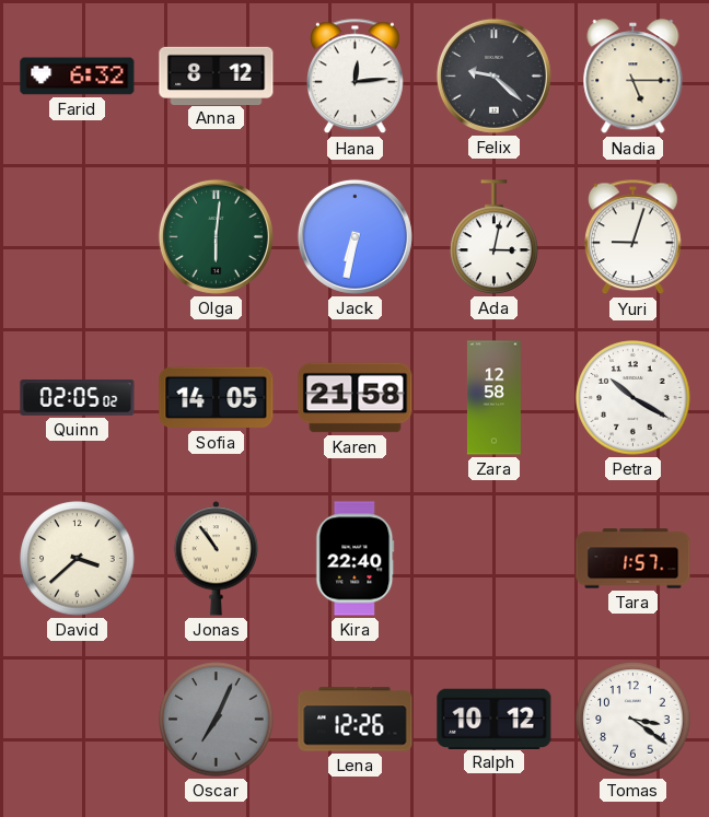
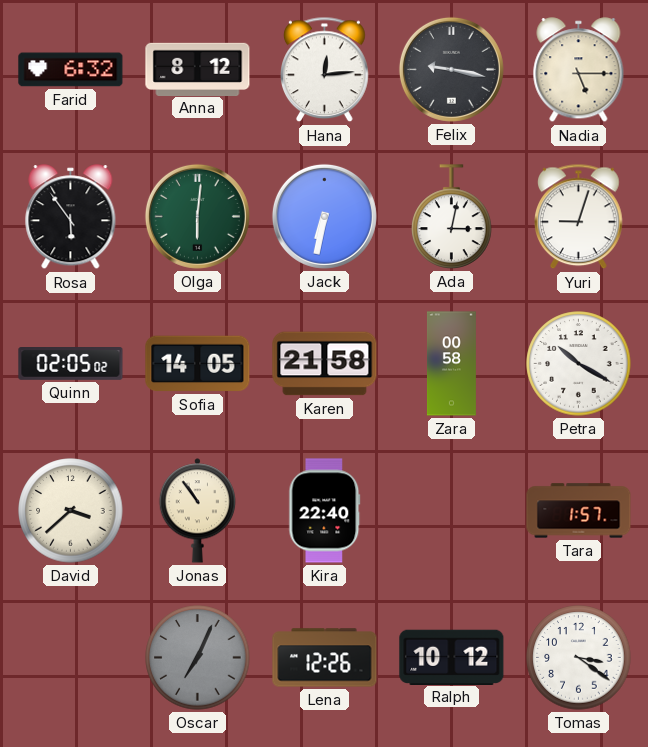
Felix: 9:22 -> 9:17 (451, 69)
Rosa: none -> 5:54 (71, 217)
Zara: 12:58 -> 00:58 (451, 364)
